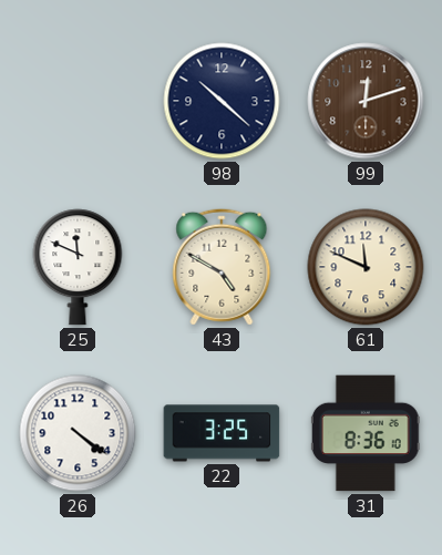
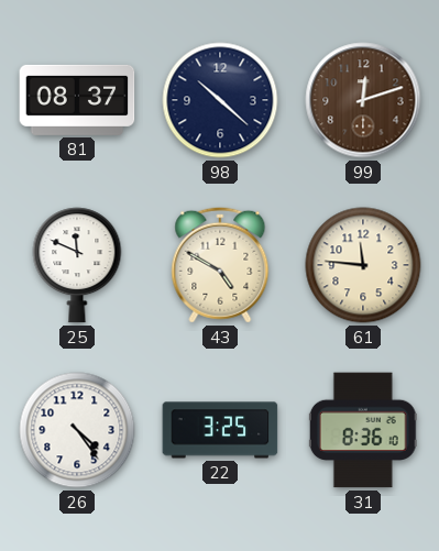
81: none -> 08:37 (77, 100)
61: 11:49 -> 11:46 (363, 265)
26: 4:21 -> 4:24 (77, 430)
